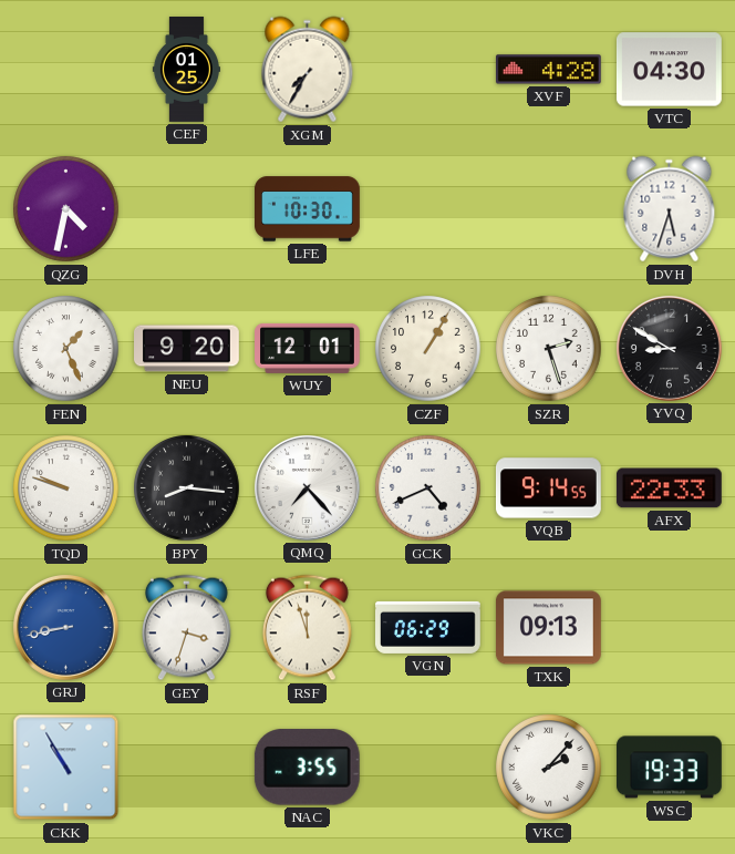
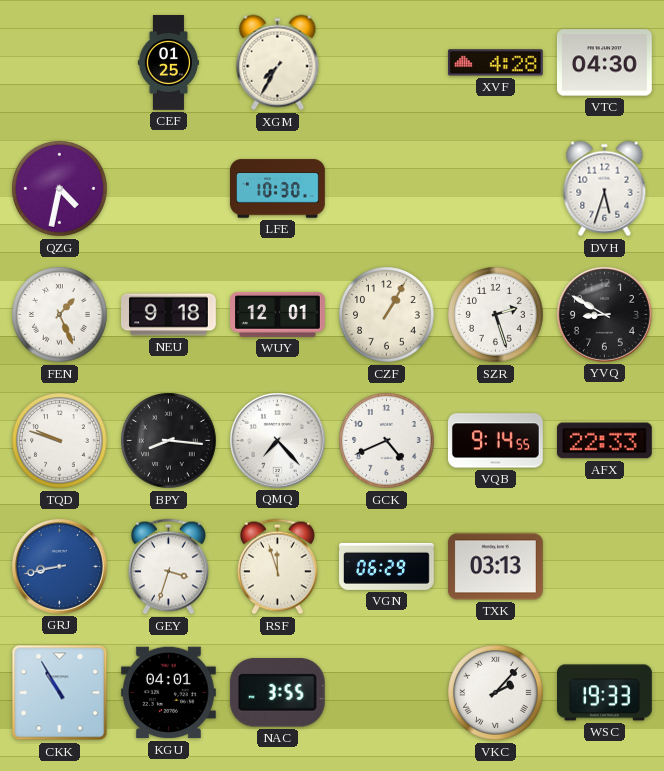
NEU: 9:20 -> 9:18 (169, 315)
TXK: 09:13 -> 03:13 (496, 567)
KGU: none -> 04:01 (168, 693)
